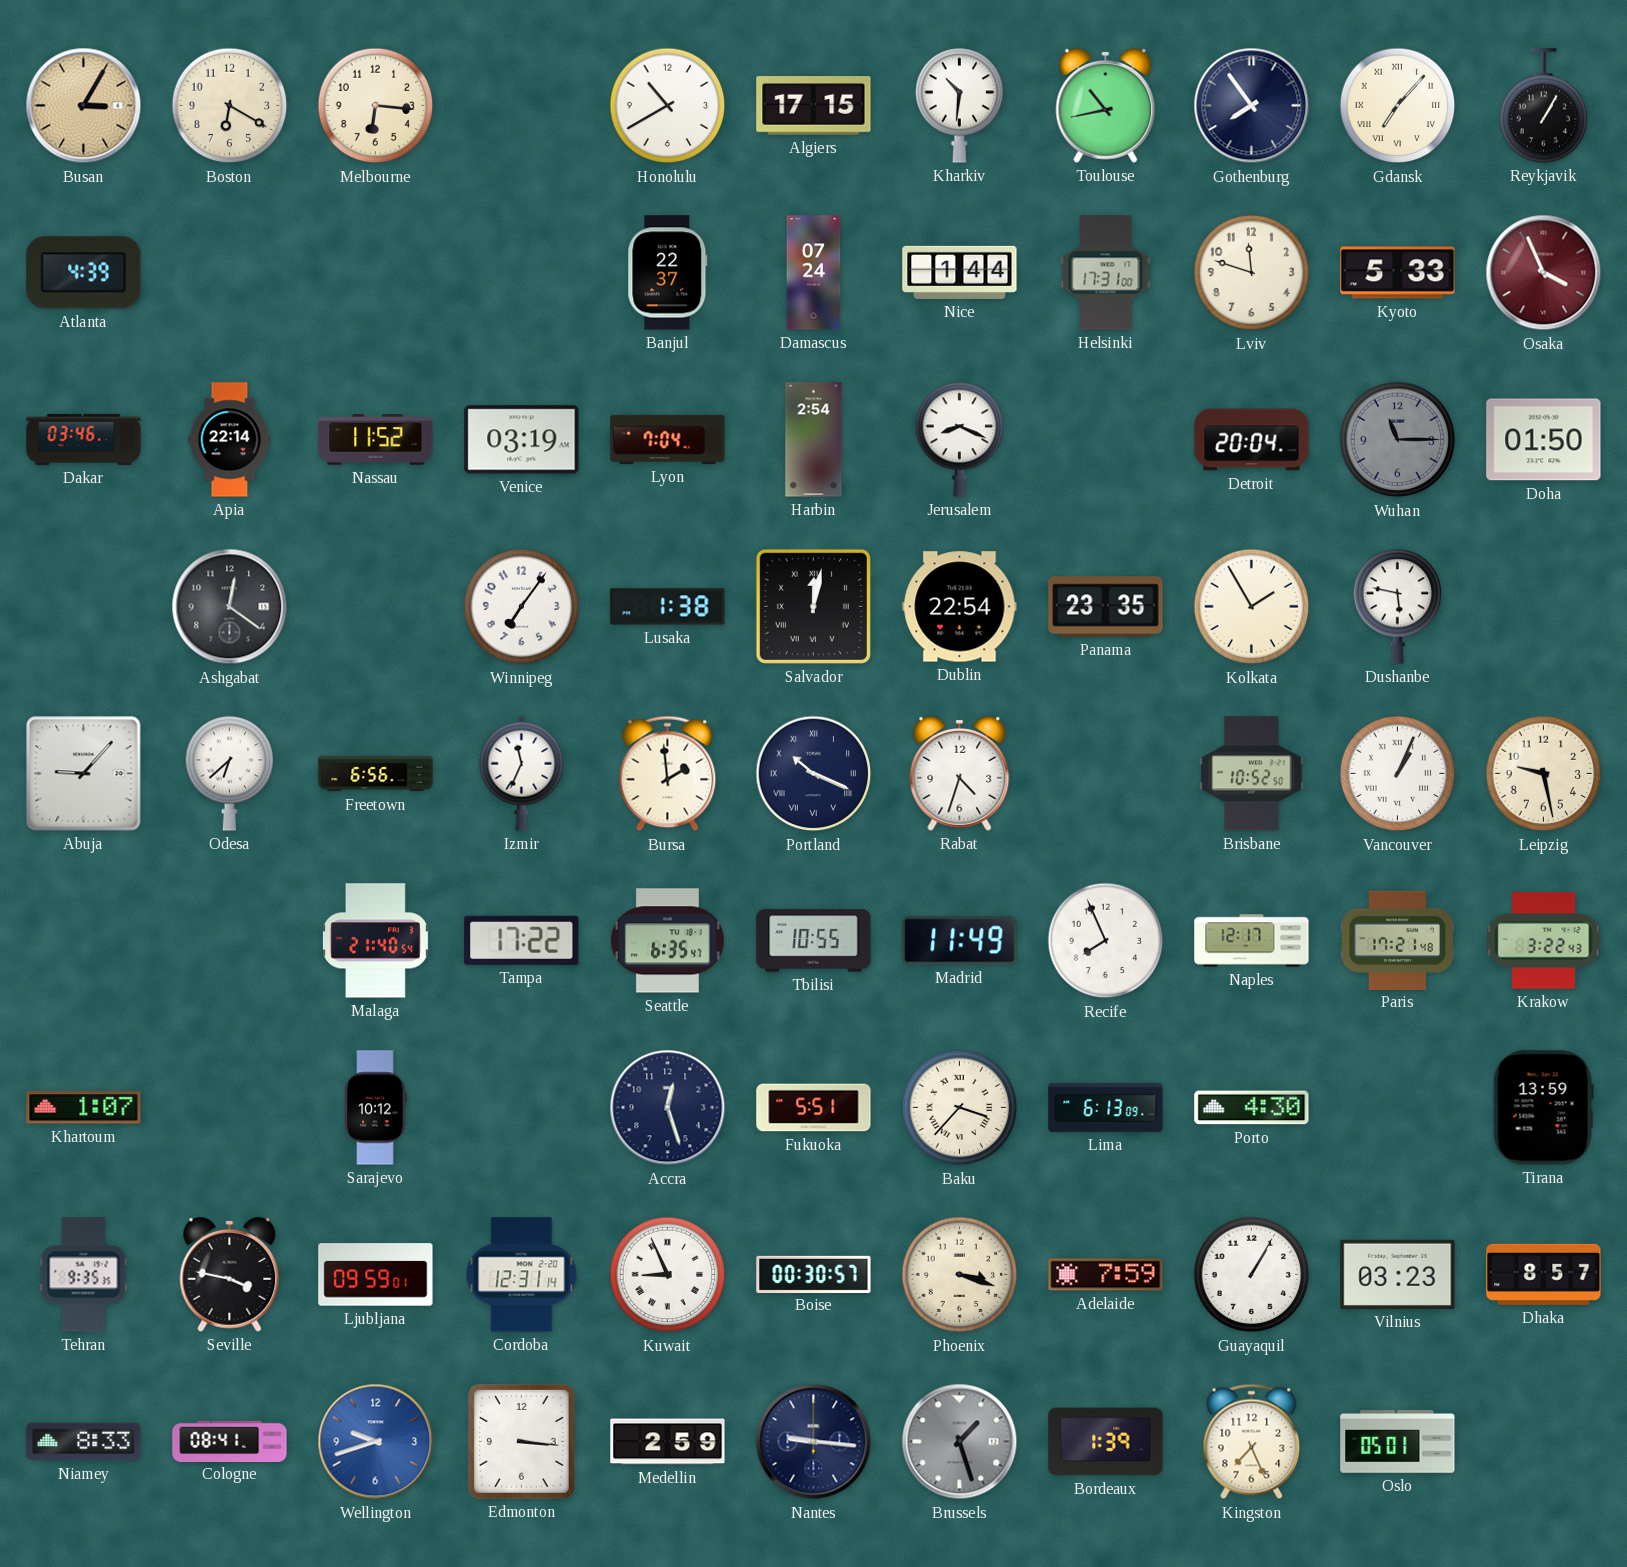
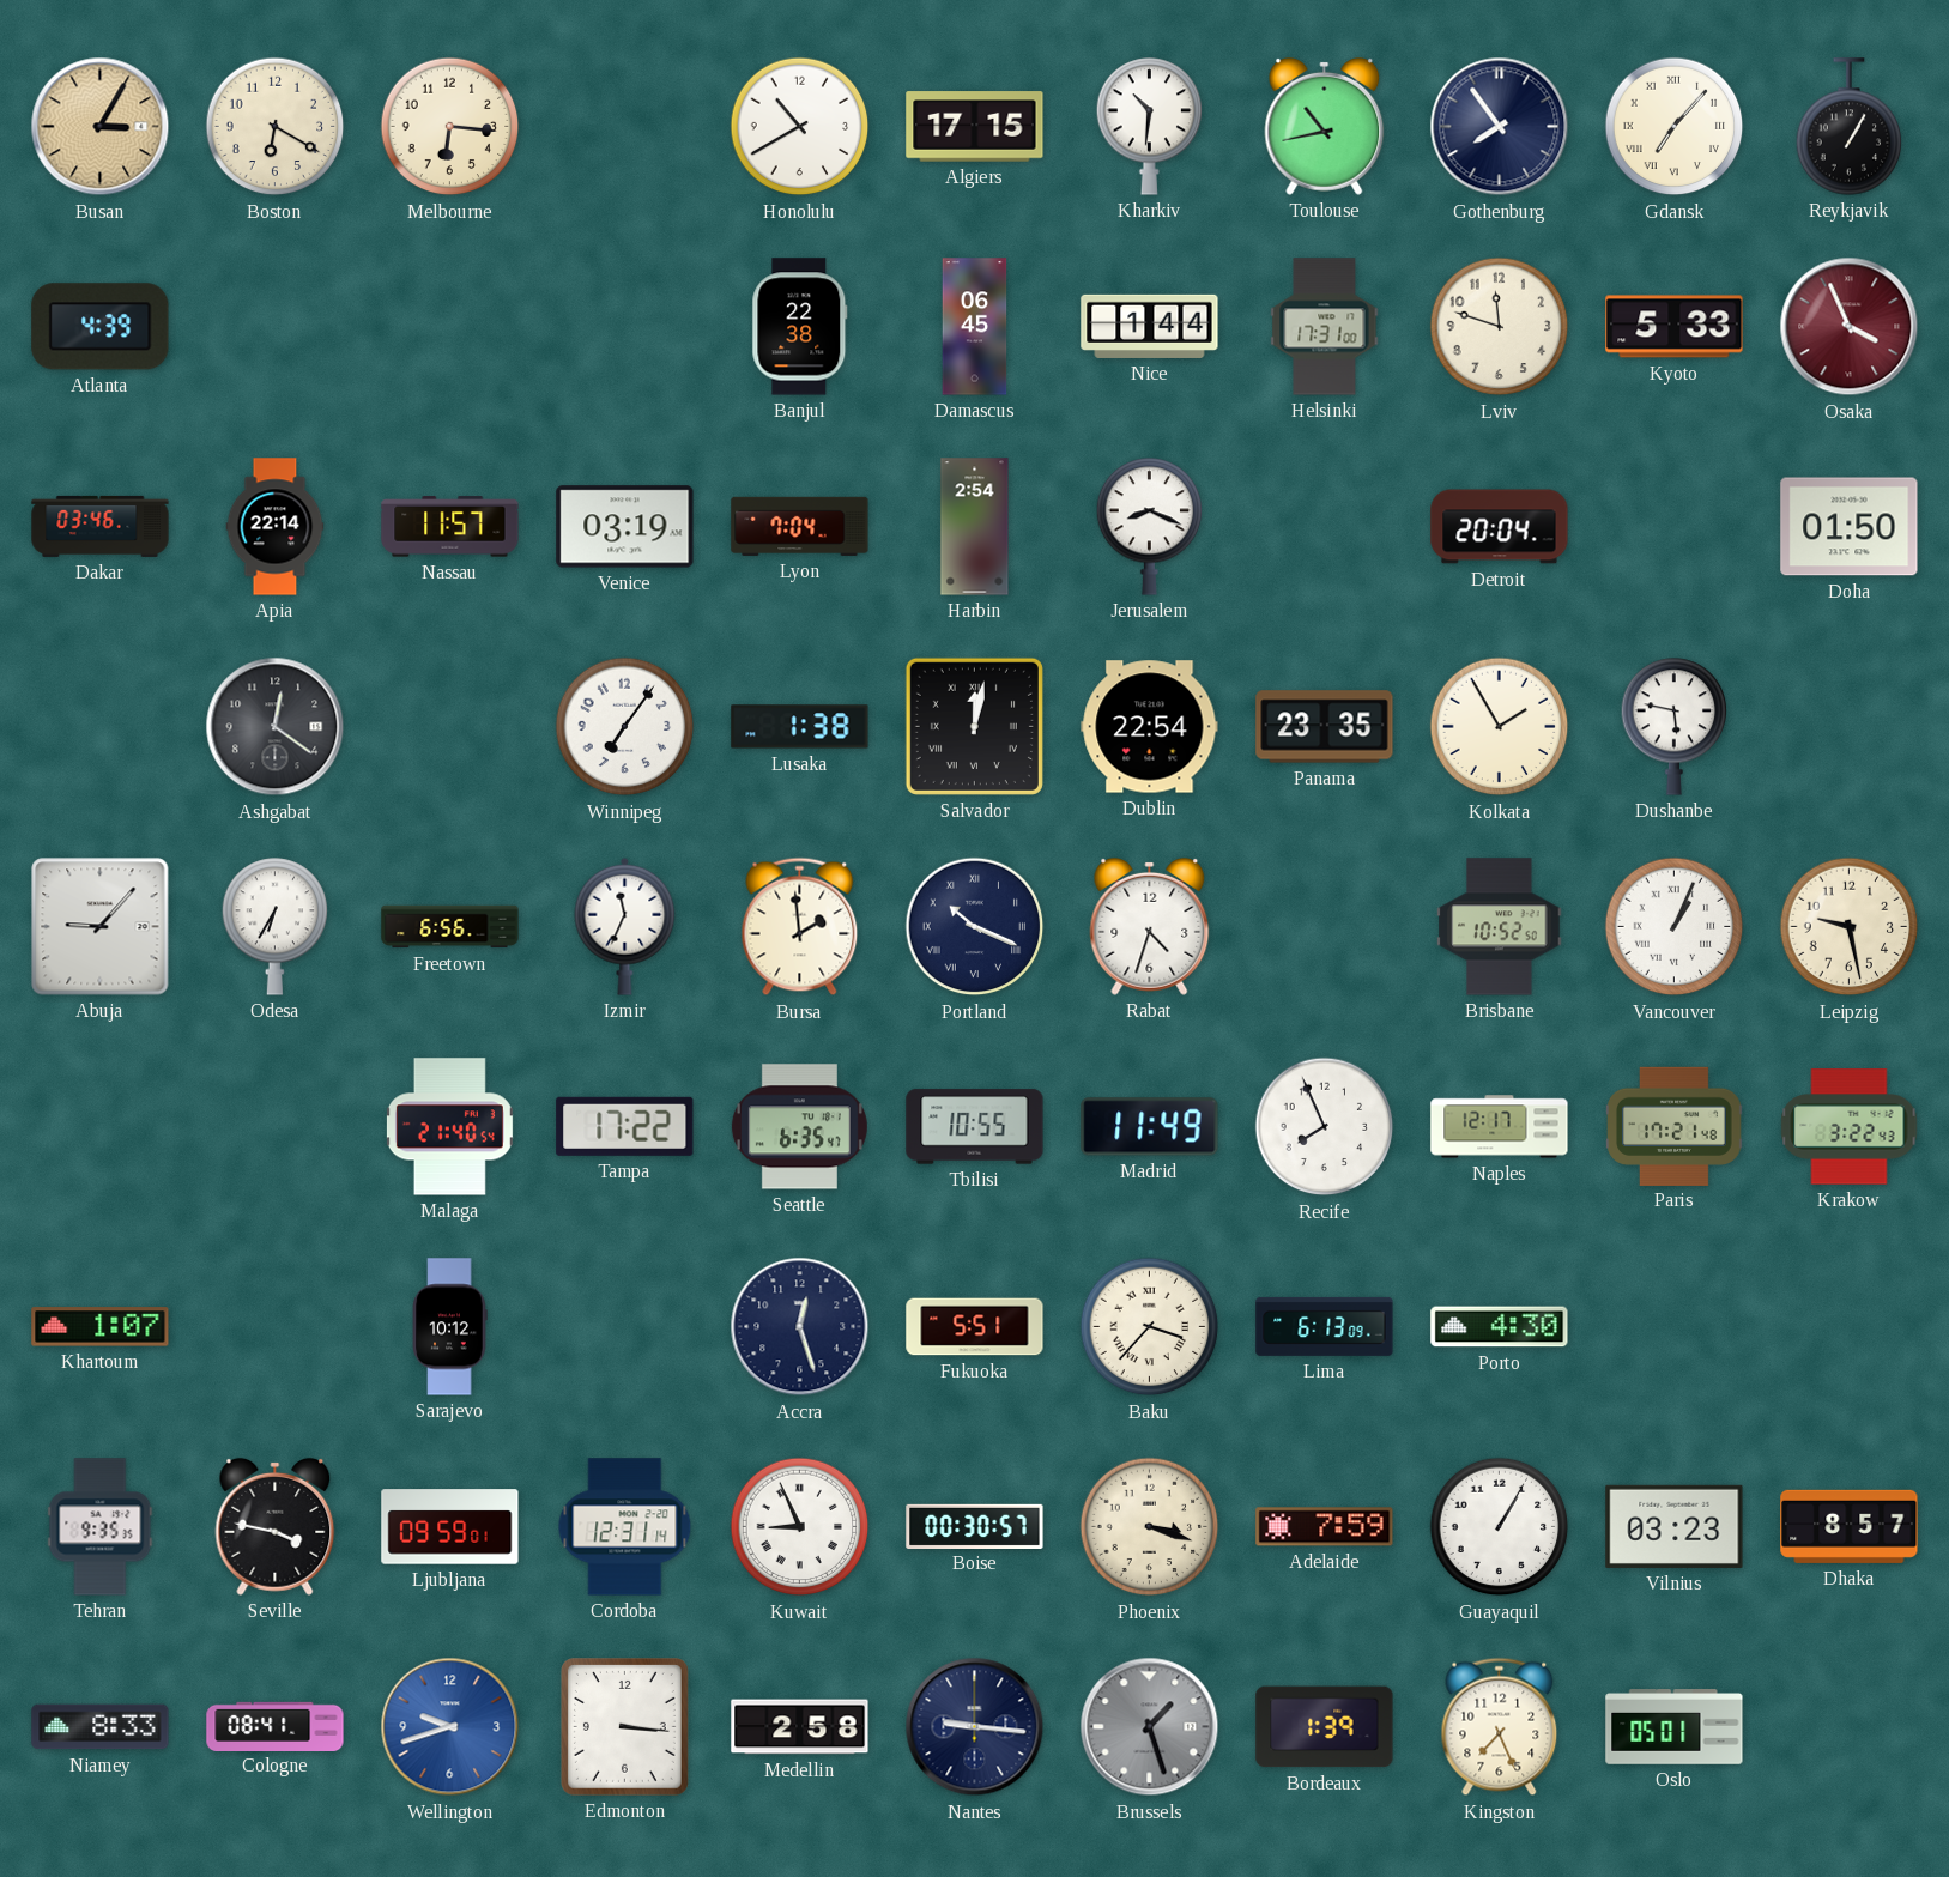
Banjul: 22:37 -> 22:38 (800, 327)
Damascus: 07:24 -> 06:45 (975, 327)
Nassau: 11:52 -> 11:57 (450, 527)
Wuhan: 11:15 -> none (1398, 440)
Odesa: 6:38 -> 6:35 (276, 927)
Tirana: 13:59 -> none (1543, 1108)
Medellin: 2:59 -> 2:58 (800, 1727)
